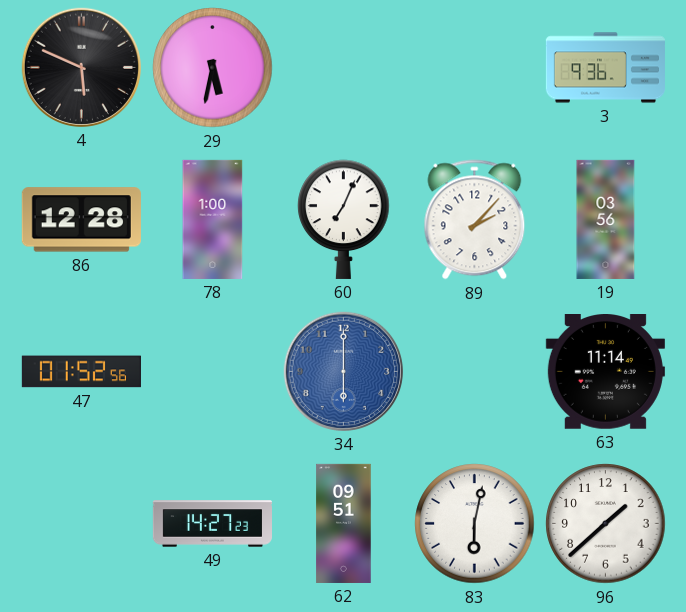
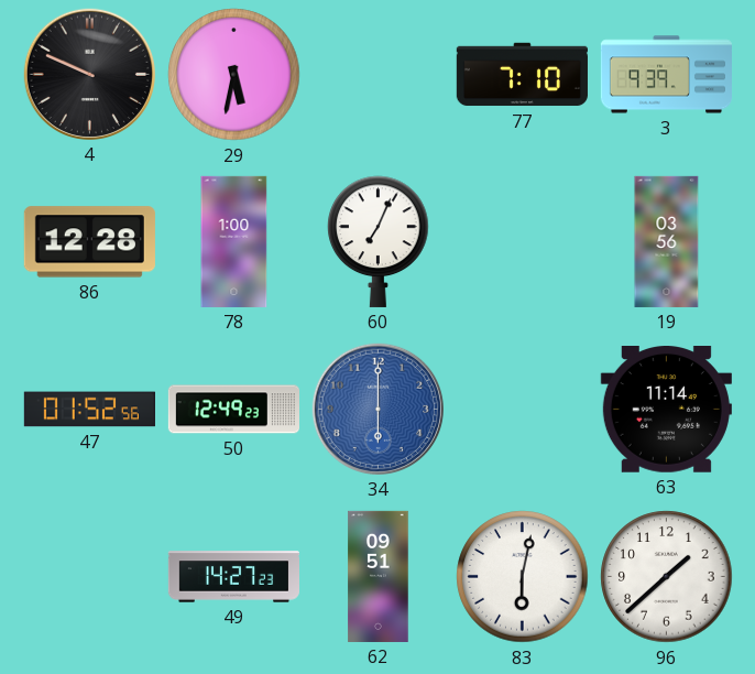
4: 5:49 -> 9:49 (89, 74)
77: none -> 7:10 (522, 75)
3: 9:36 -> 9:39 (666, 75)
89: 2:07 -> none (475, 220)
50: none -> 12:49 (233, 410)
